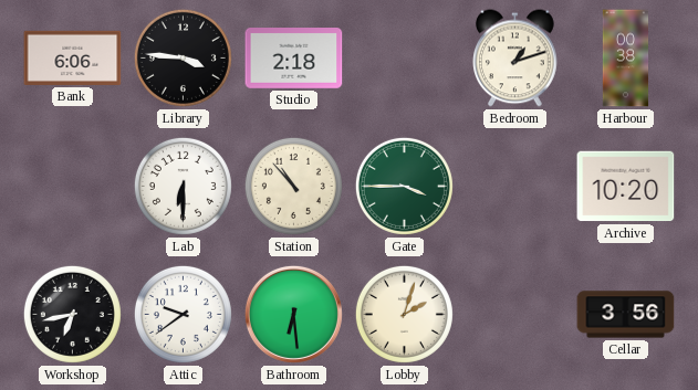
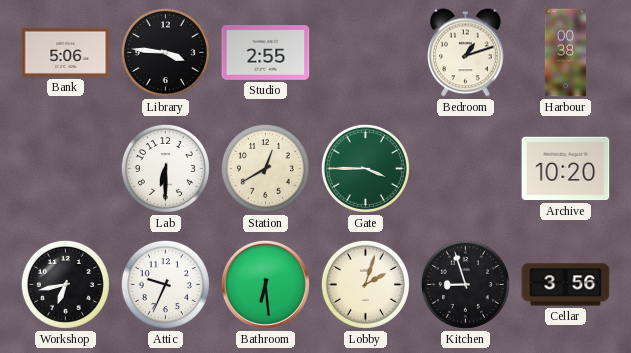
Bank: 6:06 -> 5:06 (66, 52)
Studio: 2:18 -> 2:55 (266, 53)
Station: 10:53 -> 12:40 (265, 168)
Attic: 9:39 -> 9:34 (165, 284)
Kitchen: none -> 8:57 (465, 284)
